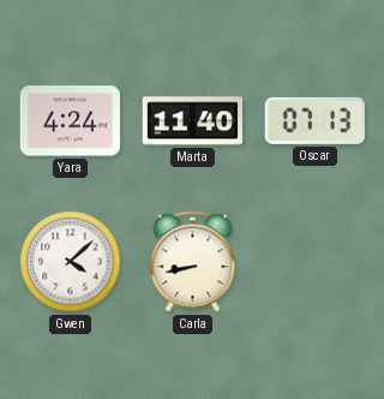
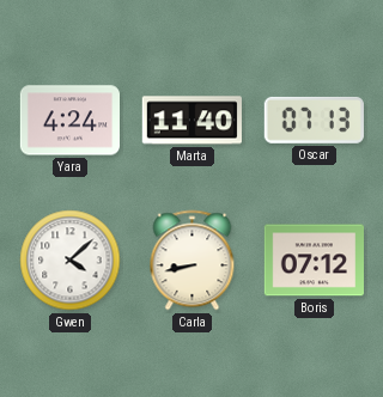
Boris: none -> 07:12 (314, 261)
